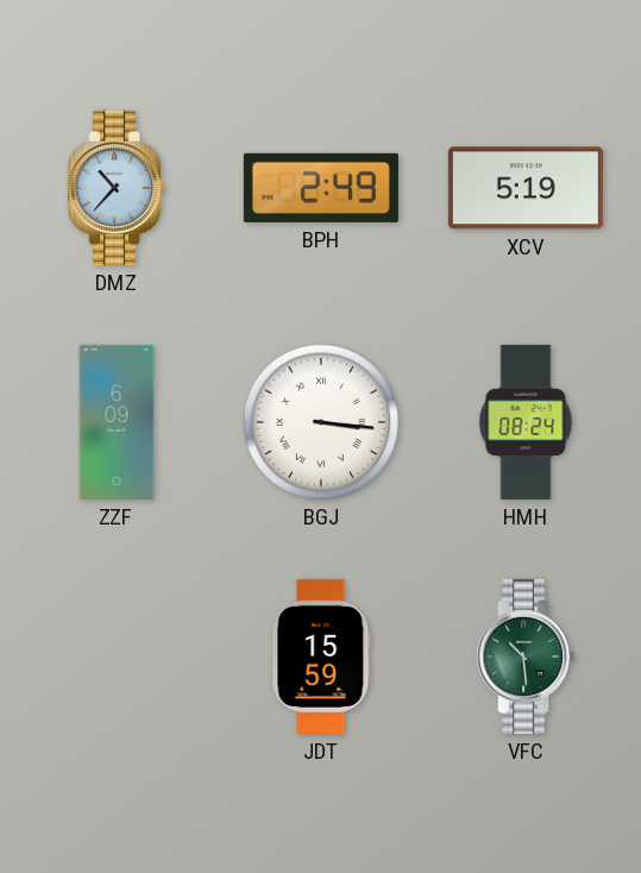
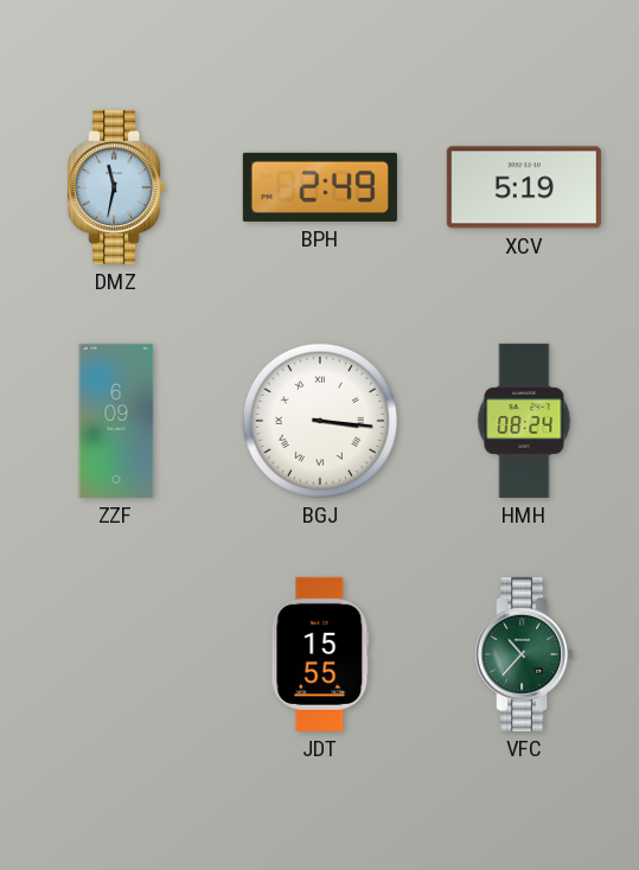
DMZ: 10:37 -> 11:32 (116, 187)
JDT: 15:59 -> 15:55 (320, 654)
VFC: 10:29 -> 10:37 (524, 654)
